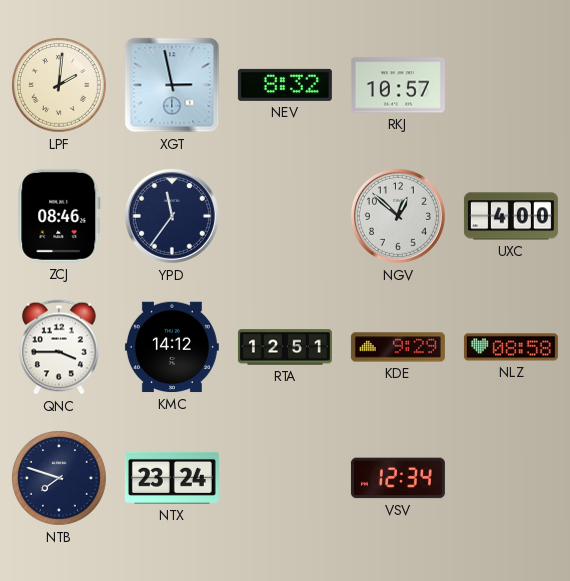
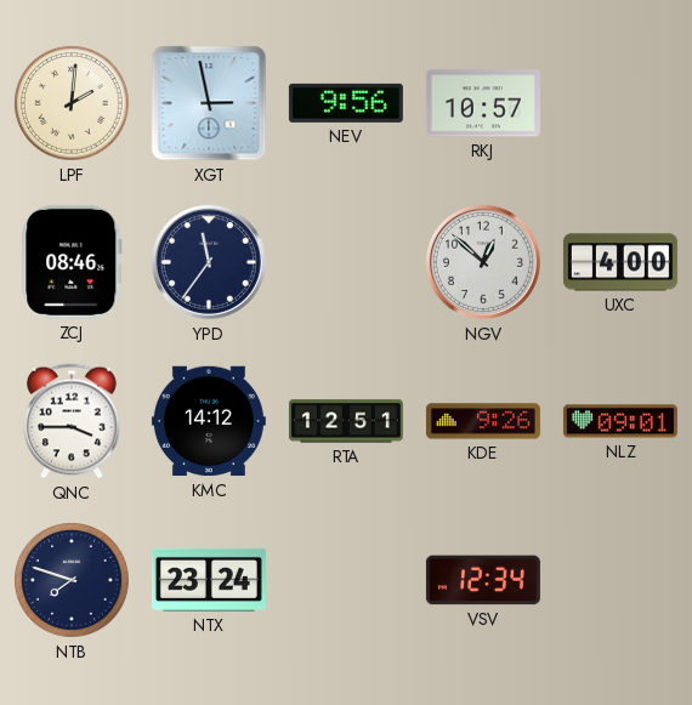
NEV: 8:32 -> 9:56 (346, 103)
KDE: 9:29 -> 9:26 (483, 421)
NLZ: 08:58 -> 09:01 (620, 421)
